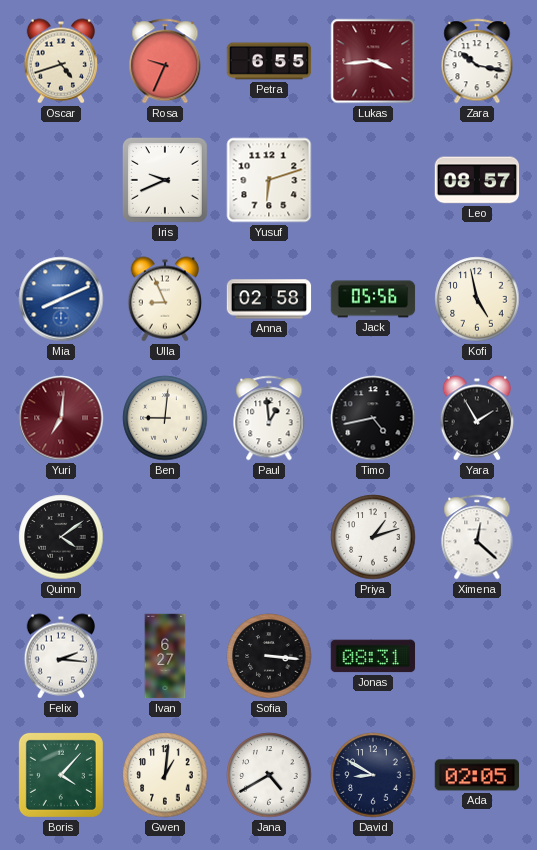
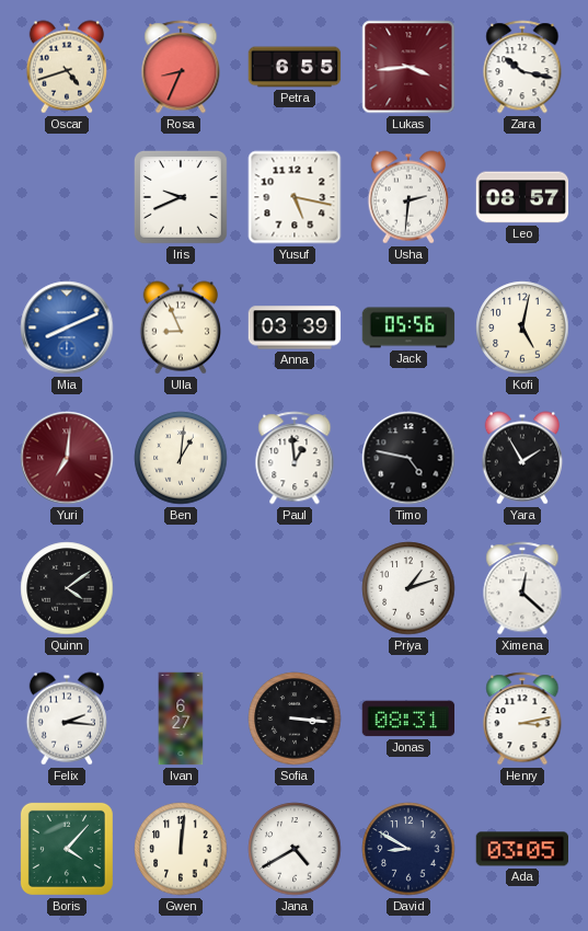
Rosa: 9:34 -> 8:34 (181, 67)
Yusuf: 6:12 -> 5:17 (295, 197)
Usha: none -> 2:31 (408, 197)
Anna: 02:58 -> 03:39 (295, 327)
Kofi: 4:58 -> 5:02 (522, 327)
Ben: 9:01 -> 1:01 (181, 458)
Timo: 4:43 -> 4:47 (408, 458)
Henry: none -> 3:13 (522, 719)
Gwen: 1:01 -> 12:01 (181, 849)
Ada: 02:05 -> 03:05 (522, 849)
